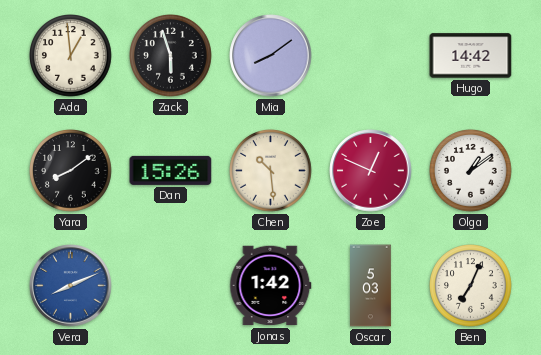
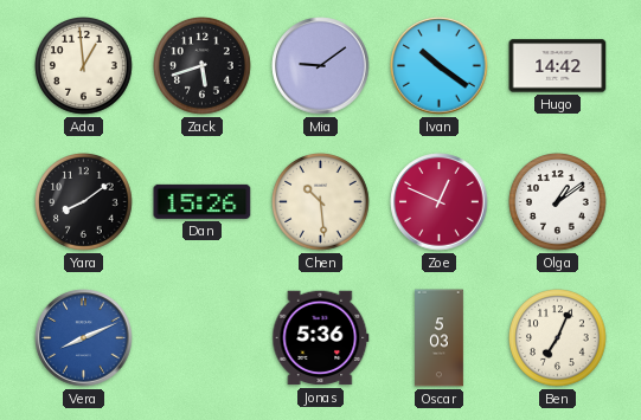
Zack: 5:57 -> 5:42 (203, 66)
Mia: 8:09 -> 9:09 (321, 66)
Ivan: none -> 10:21 (440, 66)
Jonas: 1:42 -> 5:36 (321, 338)
